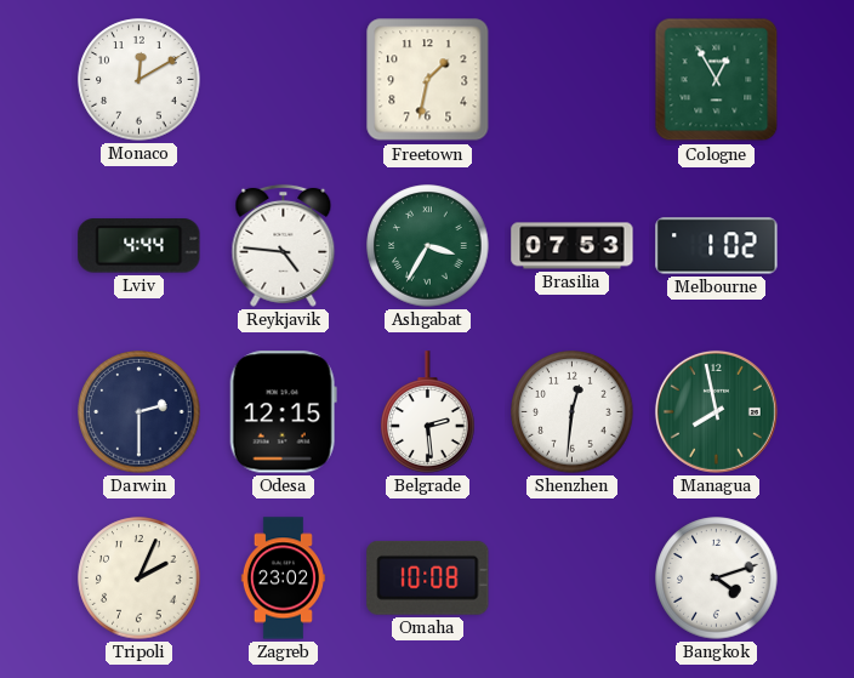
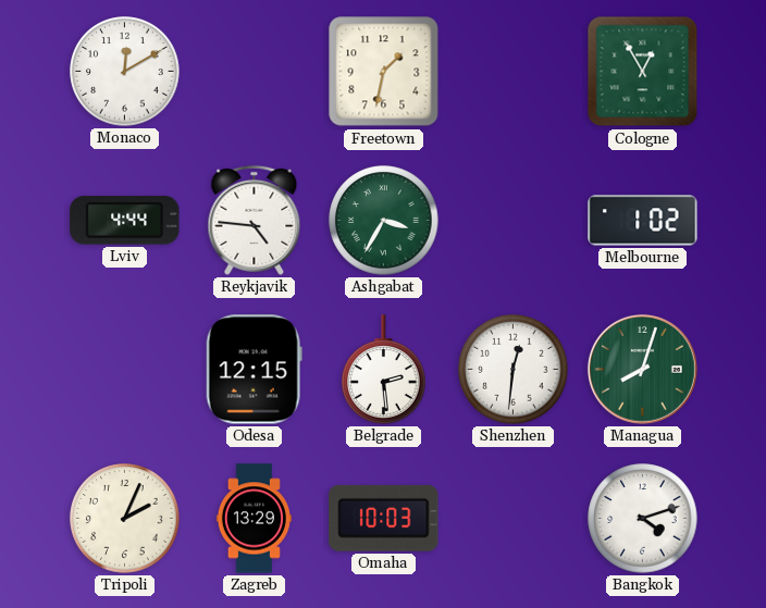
Brasilia: 07:53 -> none (573, 246)
Darwin: 2:30 -> none (140, 412)
Managua: 7:58 -> 8:03 (642, 369)
Zagreb: 23:02 -> 13:29 (254, 519)
Omaha: 10:08 -> 10:03 (384, 518)
